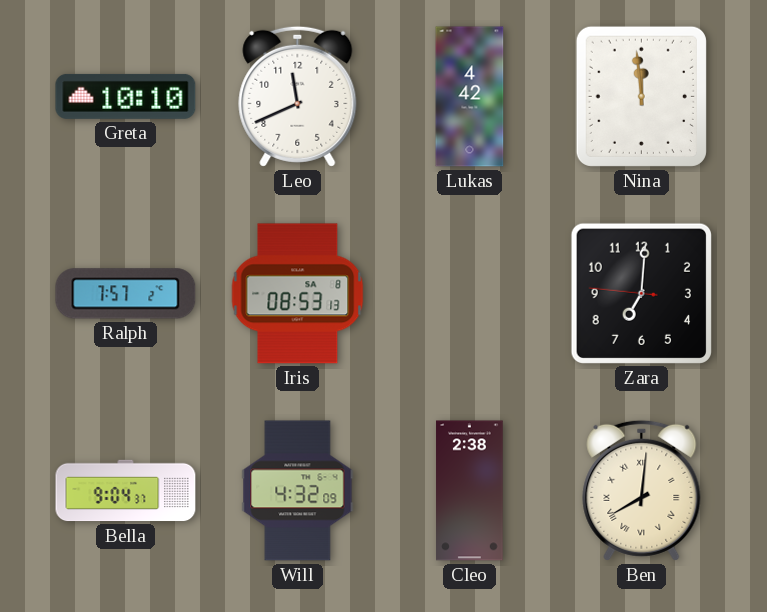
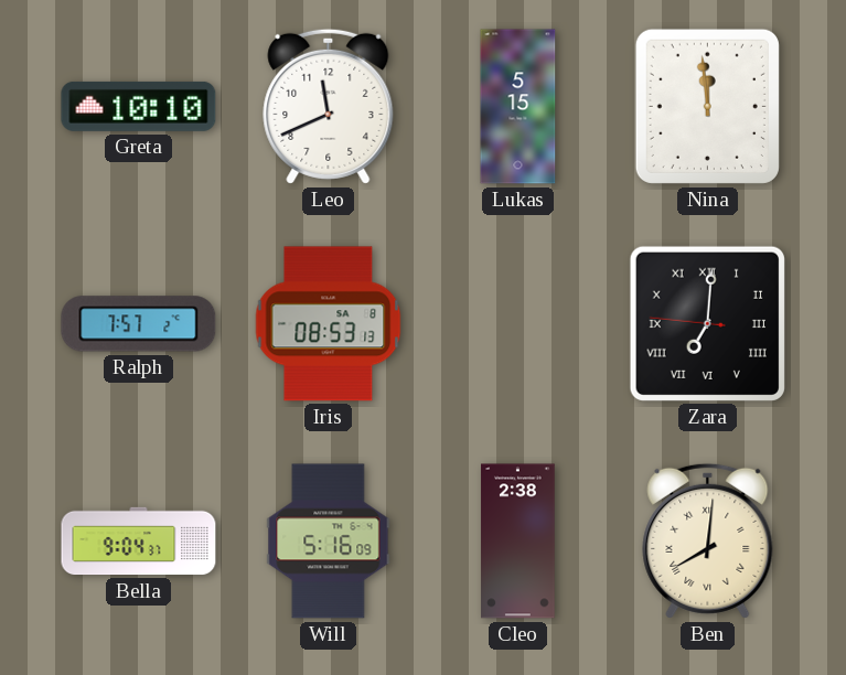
Lukas: 4:42 -> 5:15 (518, 107)
Zara numerals: Arabic -> Roman (707, 323)
Will: 4:32 -> 5:16 (329, 542)
